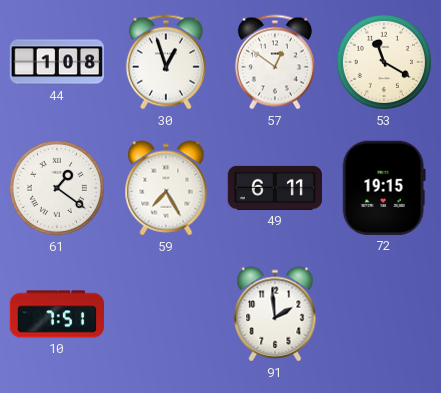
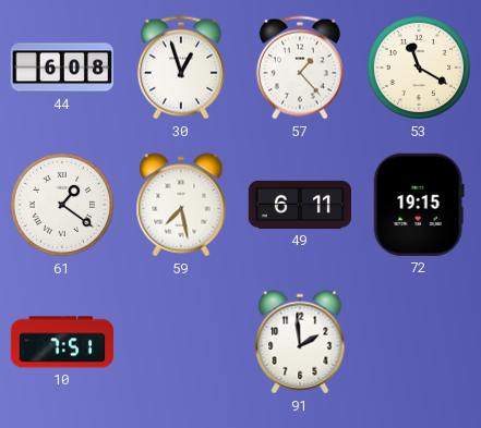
44: 1:08 -> 6:08 (61, 68)
57: 12:51 -> 1:23 (300, 68)
59: 7:25 -> 7:28 (181, 205)
